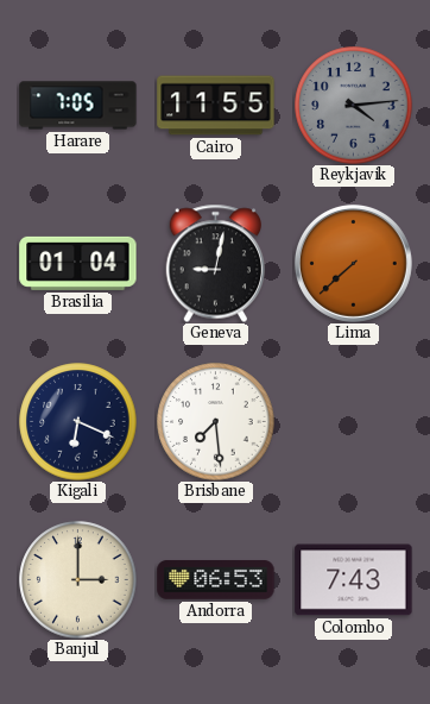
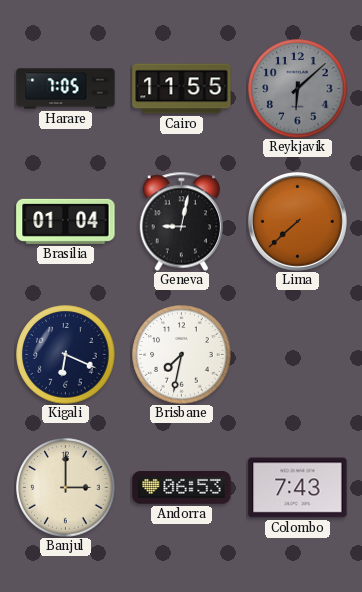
Reykjavik: 4:14 -> 6:08 (298, 89)
Brisbane: 7:29 -> 7:32 (182, 355)
